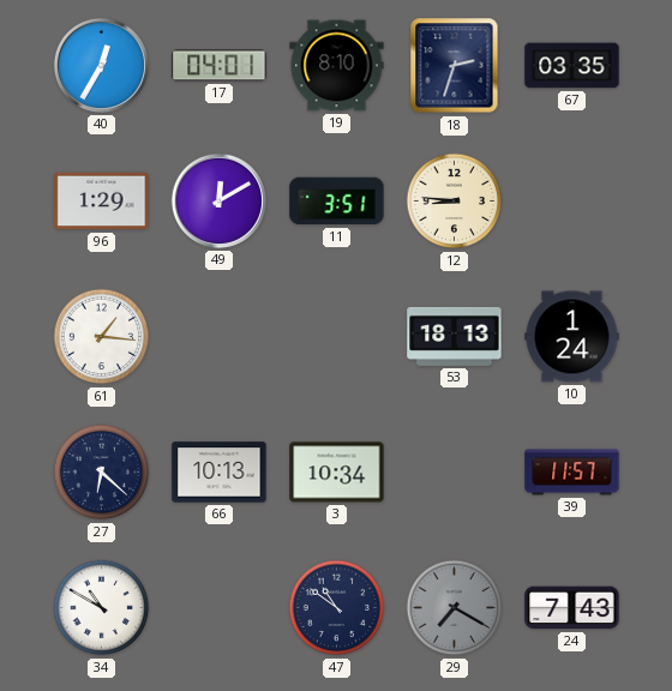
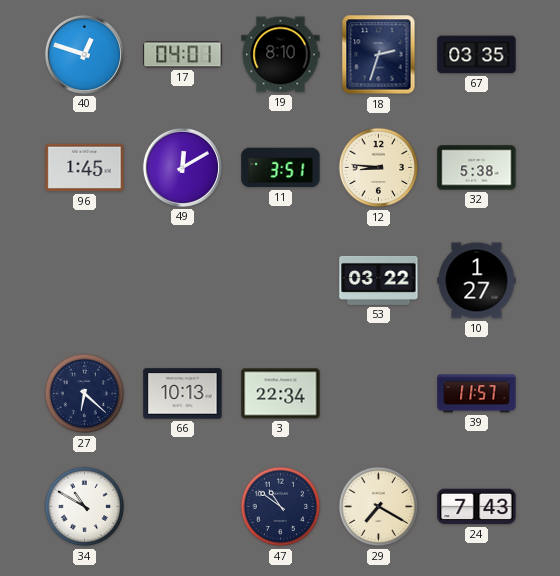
40: 12:35 -> 12:48 (84, 54)
96: 1:29 -> 1:45 (85, 168)
32: none -> 5:38 (477, 168)
61: 1:16 -> none (102, 337)
53: 18:13 -> 03:22 (379, 280)
10: 1:24 -> 1:27 (477, 281)
3: 10:34 -> 22:34 (281, 394)
29 dial: grey -> cream (379, 507)
